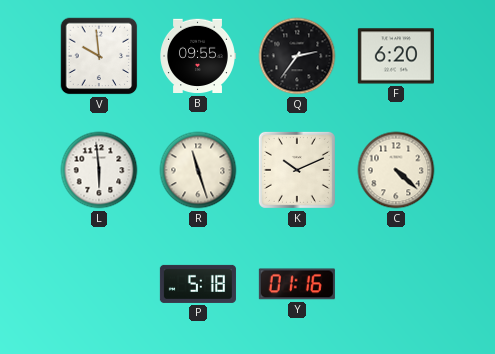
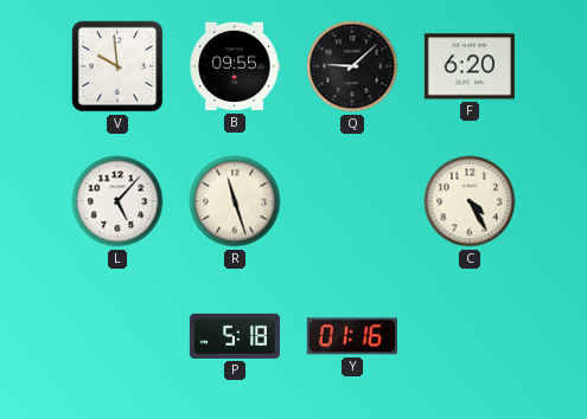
Q: 2:36 -> 9:08 (352, 66)
L: 5:59 -> 5:07 (117, 201)
K: 10:11 -> none (297, 170)
C: 4:22 -> 4:25 (470, 201)
